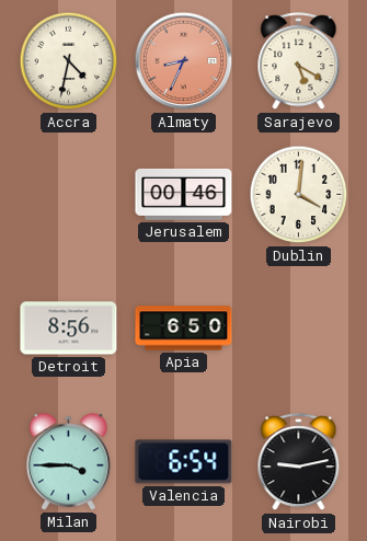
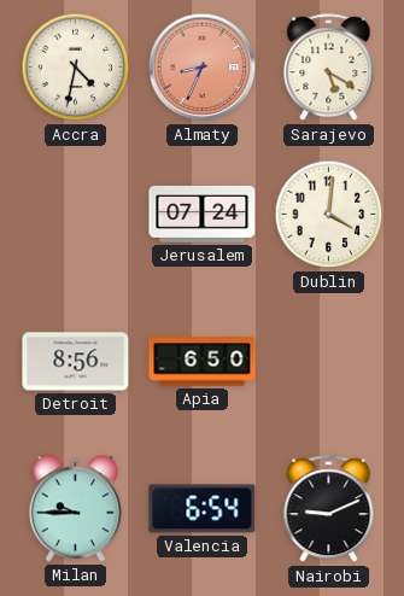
Jerusalem: 00:46 -> 07:24 (203, 214)
Milan: 3:45 -> 9:45 (75, 509)
Nairobi: 9:13 -> 9:11 (329, 509)
